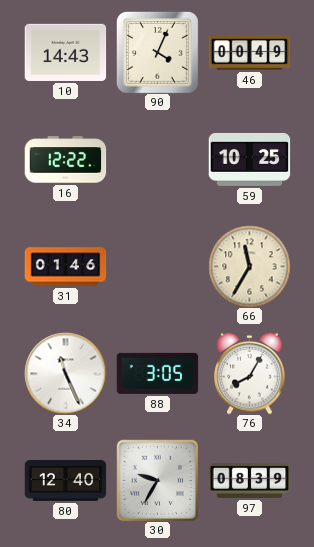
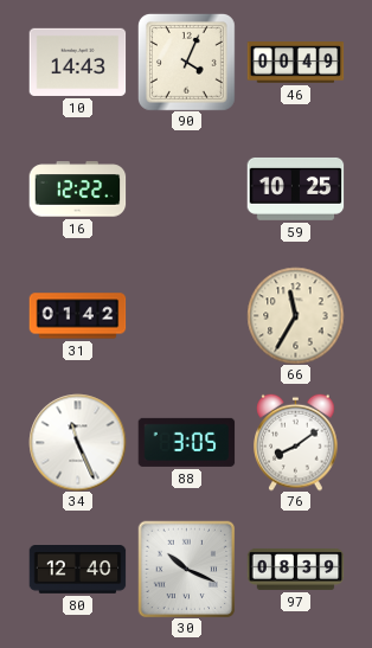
31: 01:46 -> 01:42 (77, 316)
76: 8:05 -> 8:09 (296, 442)
30: 9:35 -> 10:19 (186, 569)
